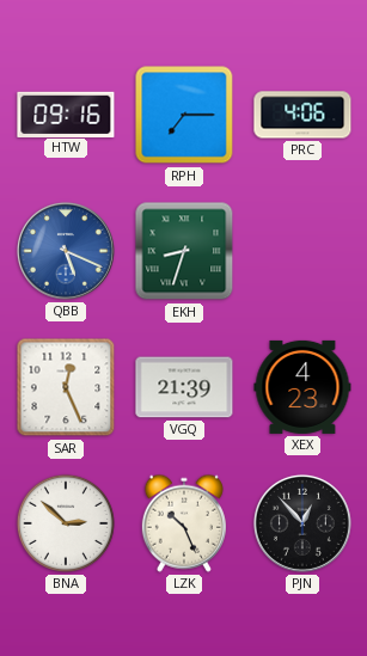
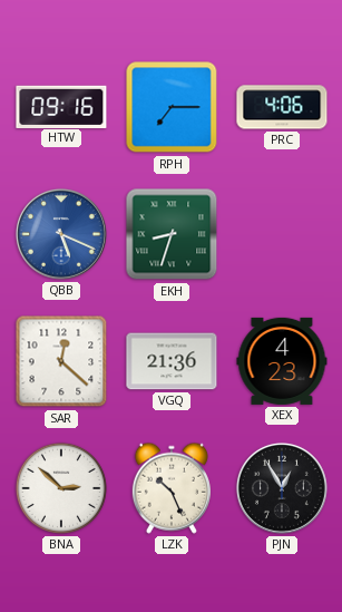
SAR: 12:26 -> 12:22 (61, 361)
VGQ: 21:39 -> 21:36 (172, 361)
PJN: 12:53 -> 12:55 (282, 488)
